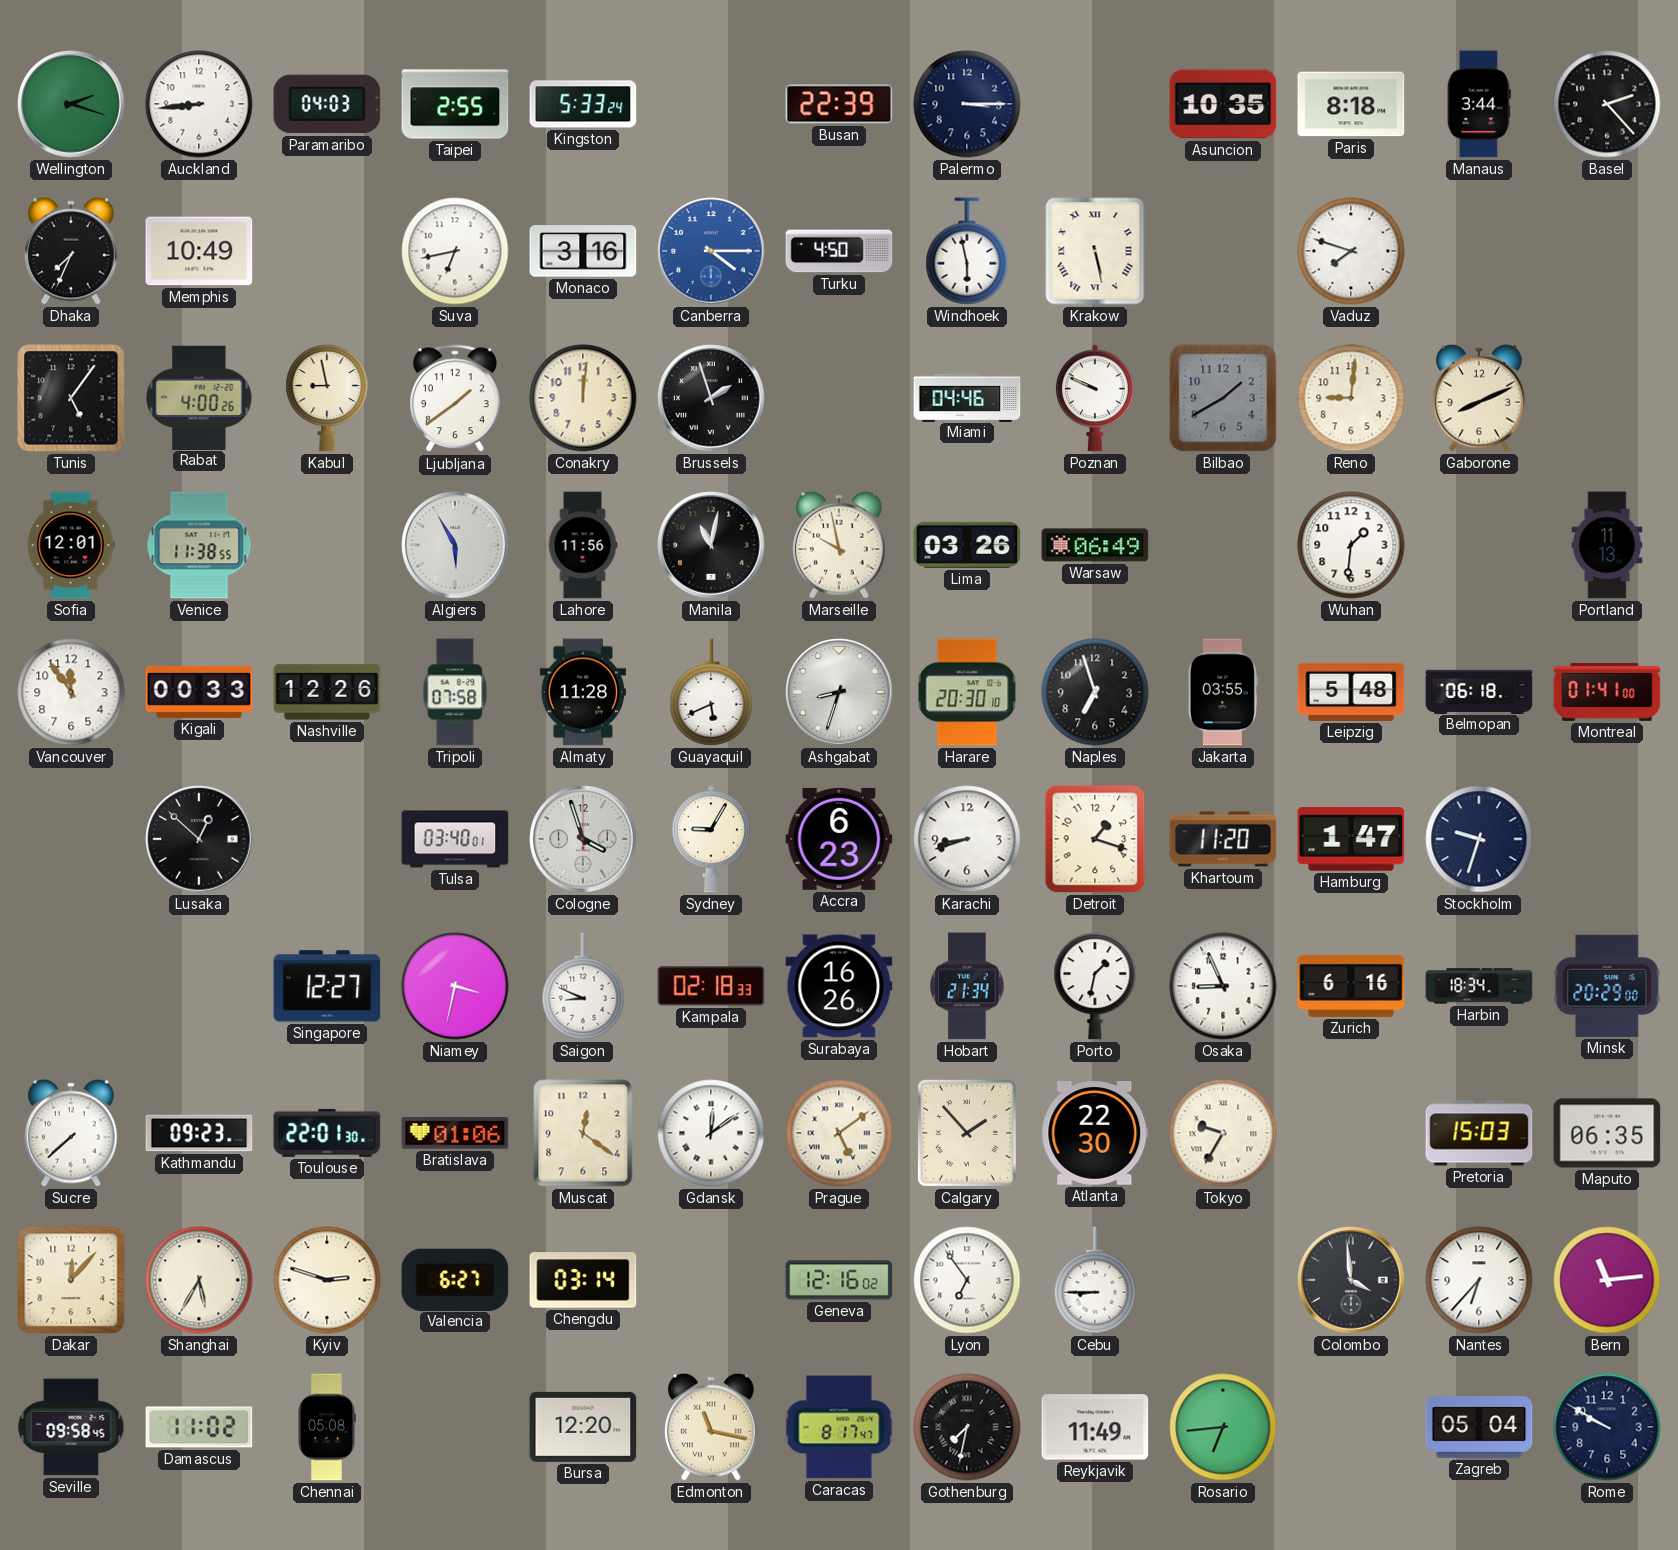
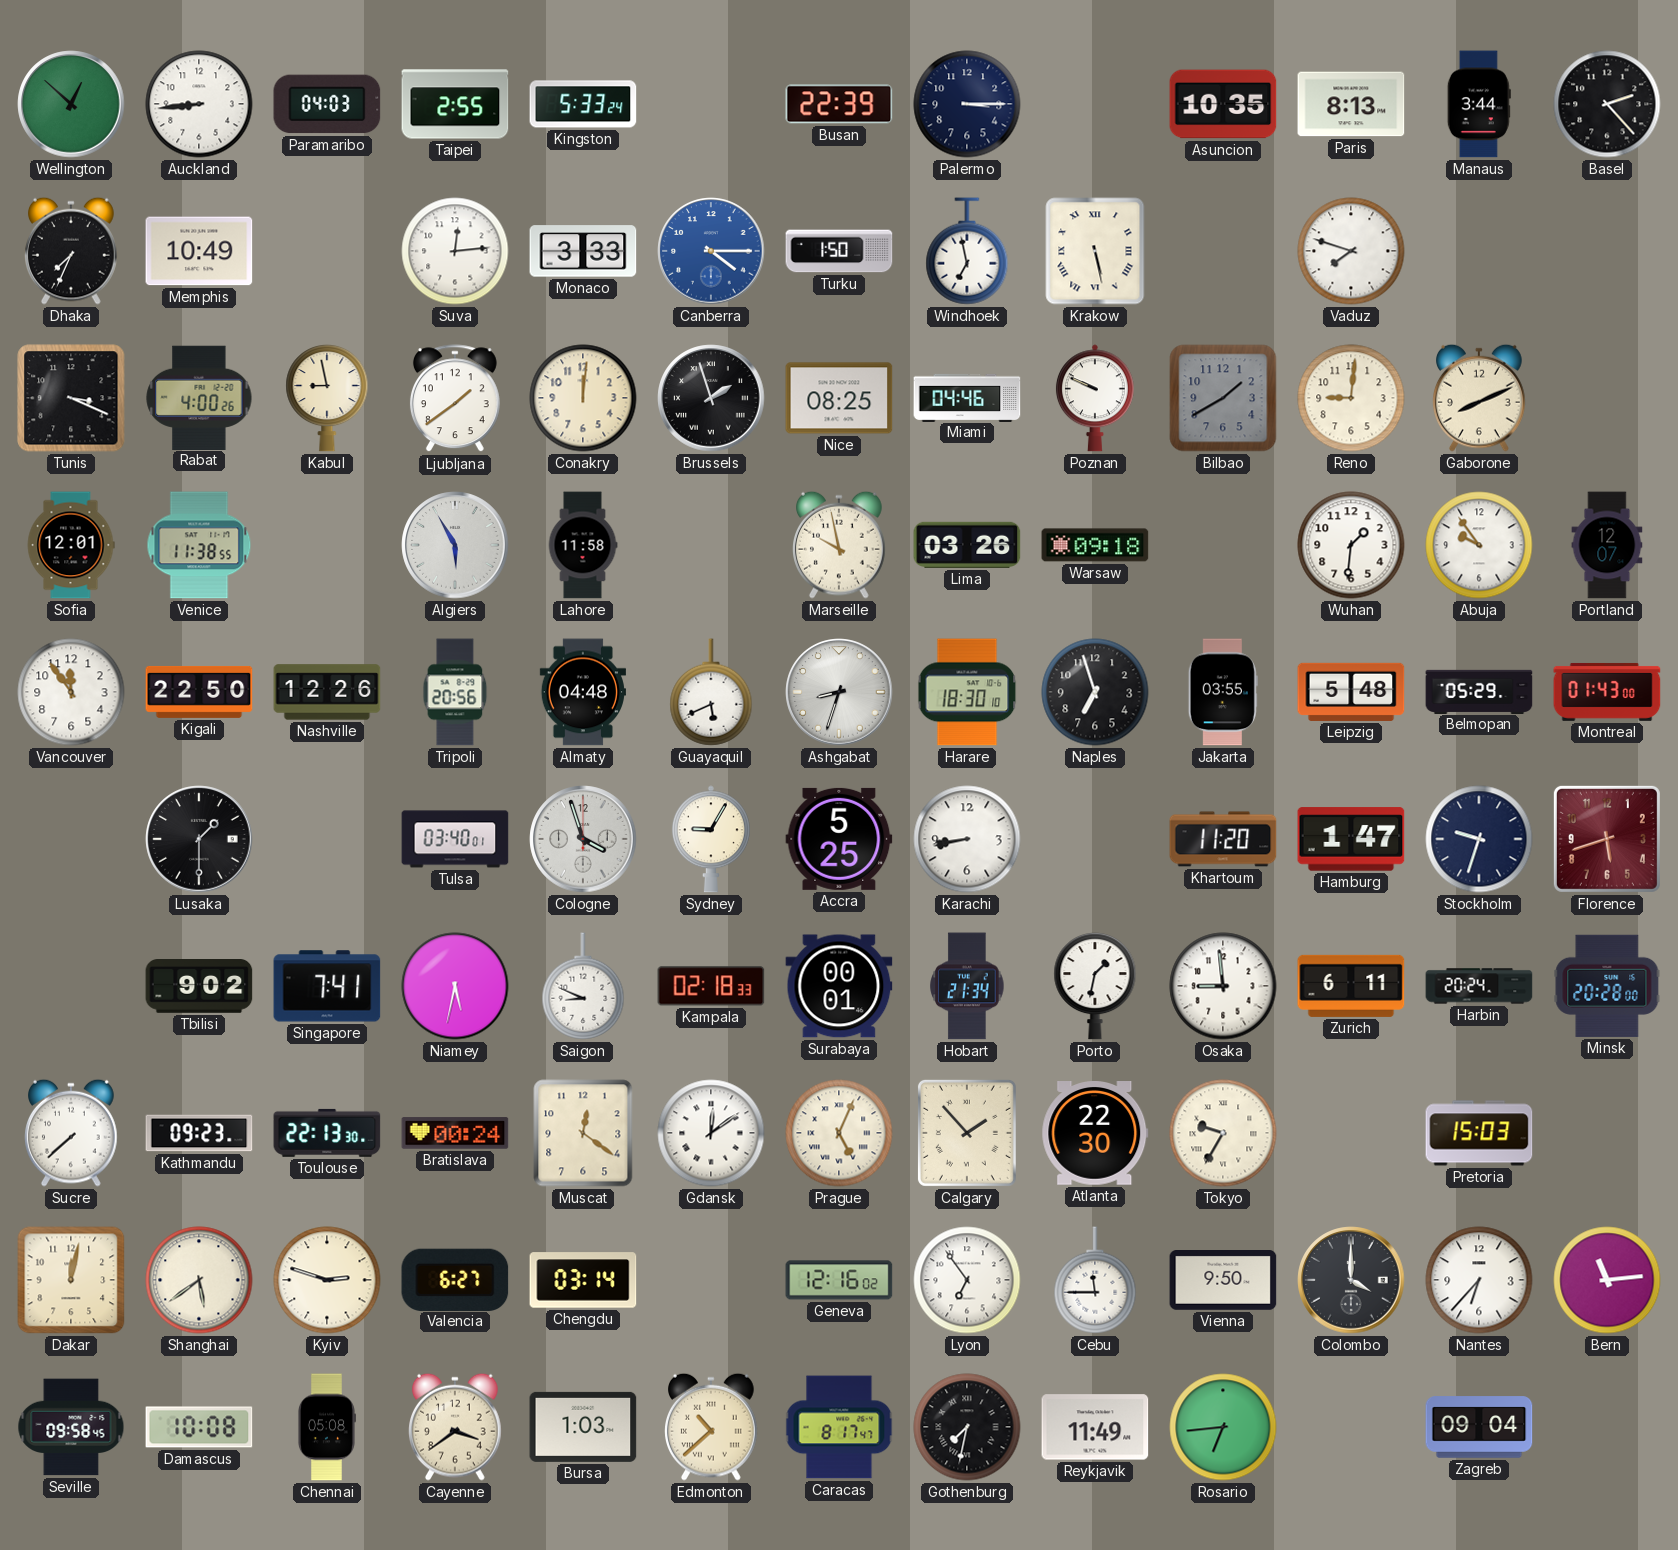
Wellington: 2:18 -> 12:52 (71, 104)
Paris: 8:18 -> 8:13 (1351, 104)
Suva: 6:43 -> 12:14 (455, 251)
Monaco: 3:16 -> 3:33 (583, 251)
Turku: 4:50 -> 1:50 (839, 251)
Windhoek: 5:58 -> 6:58 (967, 251)
Tunis: 5:06 -> 3:19 (71, 398)
Nice: none -> 08:25 (839, 398)
Lahore: 11:56 -> 11:58 (583, 545)
Manila: 11:02 -> none (711, 545)
Warsaw: 06:49 -> 09:18 (1095, 545)
Abuja: none -> 9:54 (1479, 545)
Portland: 11:13 -> 12:07 (1607, 545)
Kigali: 00:33 -> 22:50 (199, 692)
Tripoli: 07:58 -> 20:56 (455, 692)
Almaty: 11:28 -> 04:48 (583, 692)
Harare: 20:30 -> 18:30 (967, 692)
Belmopan: 06:18 -> 05:29 (1479, 691)
Montreal: 01:41 -> 01:43 (1607, 692)
Lusaka: 12:52 -> 1:30 (199, 839)
Accra: 6:23 -> 5:25 (839, 839)
Karachi: 8:42 -> 8:43 (967, 839)
Detroit: 1:18 -> none (1095, 839)
Florence: none -> 5:42 (1607, 839)
Tbilisi: none -> 9:02 (199, 987)
Singapore: 12:27 -> 7:41 (327, 986)
Niamey: 3:32 -> 5:32 (455, 986)
Surabaya: 16:26 -> 00:01 (839, 986)
Osaka: 8:56 -> 8:59 (1223, 986)
Zurich: 6:16 -> 6:11 (1351, 986)
Harbin: 18:34 -> 20:24 (1479, 986)
Minsk: 20:29 -> 20:28 (1607, 986)
Toulouse: 22:01 -> 22:13 (327, 1133)
Bratislava: 01:06 -> 00:24 (455, 1133)
Prague: 5:09 -> 5:04 (839, 1133)
Maputo: 06:35 -> none (1607, 1133)
Dakar: 12:07 -> 12:02 (71, 1280)
Shanghai: 5:35 -> 5:39 (199, 1280)
Cebu: 8:45 -> 11:45 (1095, 1280)
Vienna: none -> 9:50 (1223, 1281)
Colombo: 3:59 -> 4:00 (1351, 1280)
Damascus: 11:02 -> 10:08 (199, 1427)
Cayenne: none -> 3:39 (456, 1427)
Bursa: 12:20 -> 1:03 (583, 1427)
Edmonton: 11:17 -> 10:38 (712, 1427)
Zagreb: 05:04 -> 09:04 (1479, 1427)
Rome: 9:50 -> none (1607, 1427)
